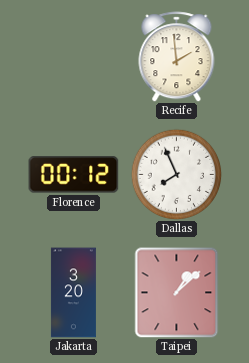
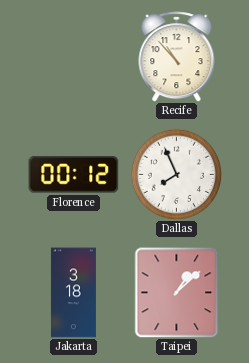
Recife: 1:59 -> 10:53 (177, 57)
Jakarta: 3:20 -> 3:18 (73, 293)
